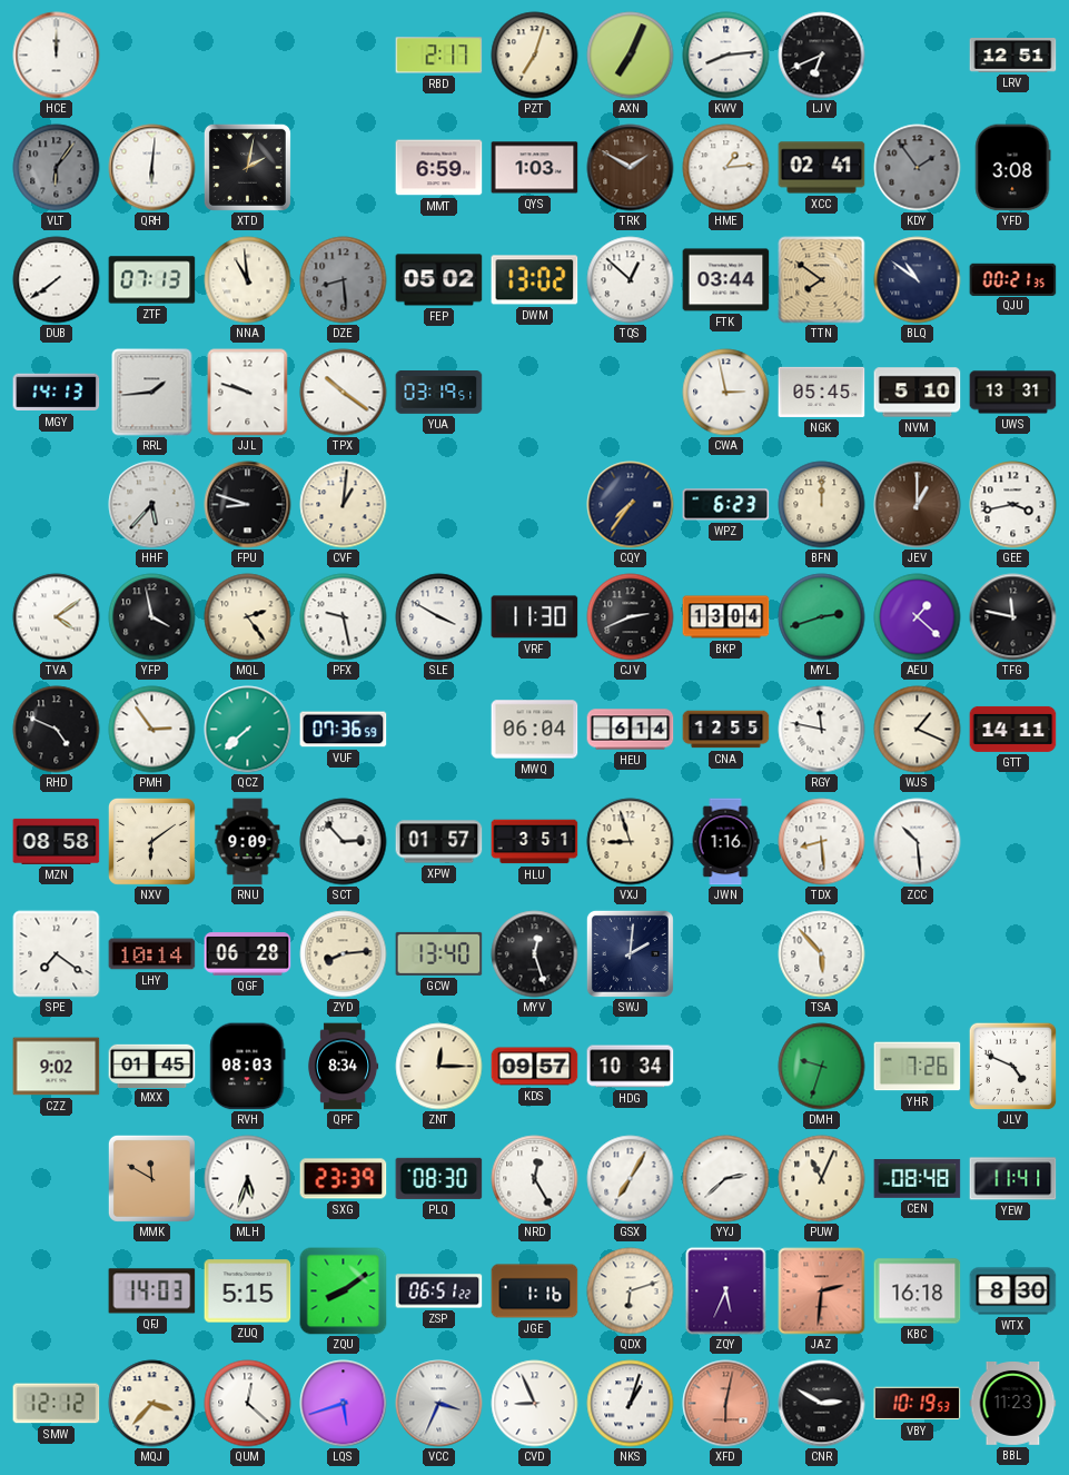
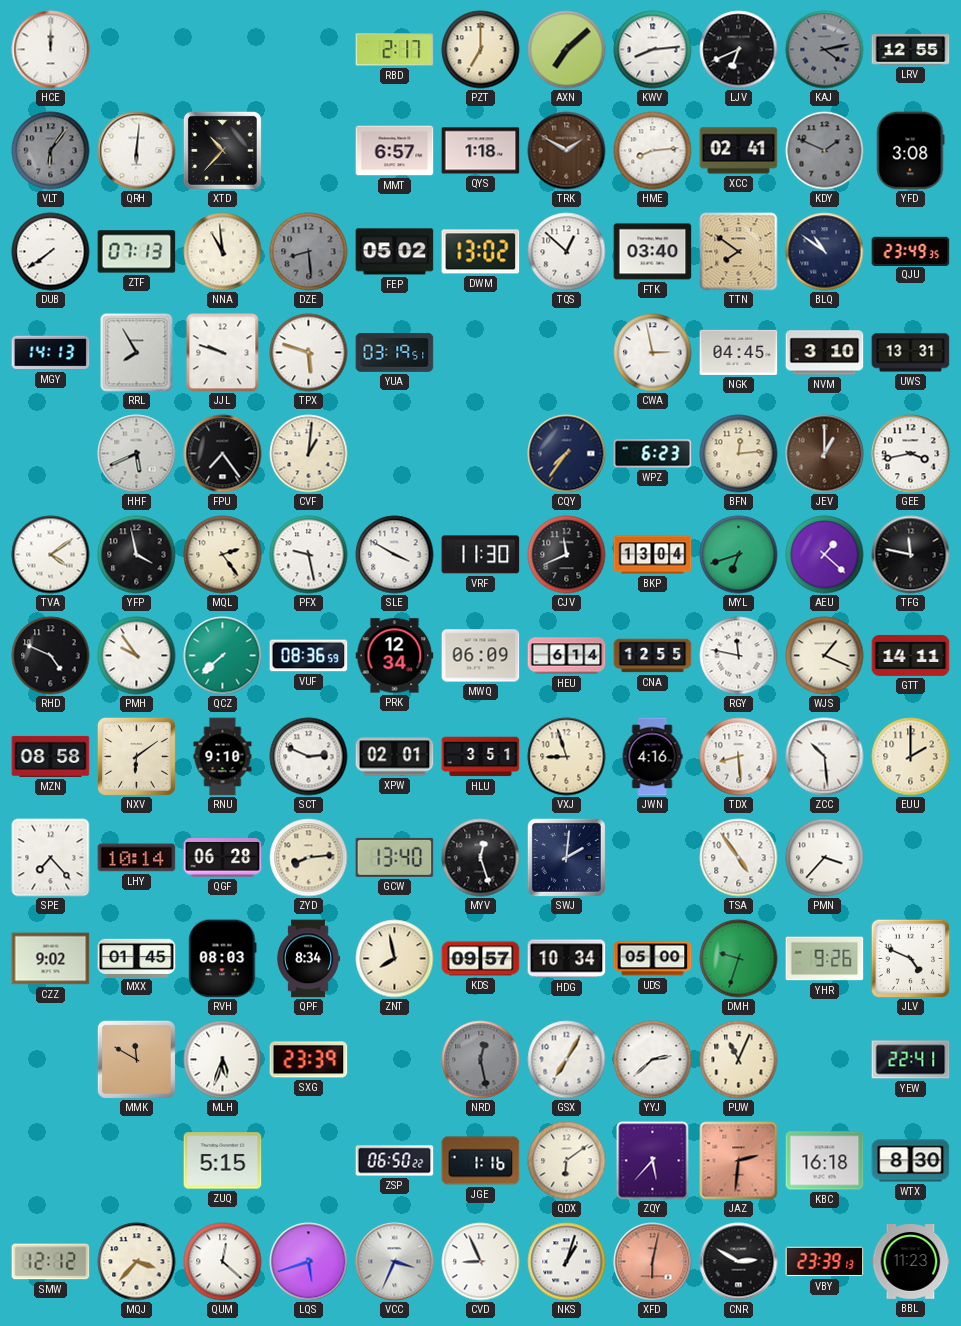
PZT: 7:03 -> 7:00 (481, 50)
AXN: 7:04 -> 7:08 (567, 50)
KAJ: none -> 4:13 (825, 50)
LRV: 12:51 -> 12:55 (911, 50)
XTD: 2:02 -> 10:37 (222, 150)
MMT: 6:59 -> 6:57 (395, 151)
QYS: 1:03 -> 1:18 (481, 151)
HME: 1:14 -> 8:14 (653, 151)
KDY: 1:54 -> 1:49 (825, 151)
FTK: 03:44 -> 03:40 (653, 252)
QJU: 00:21 -> 23:49 (911, 251)
RRL: 1:44 -> 7:55 (137, 353)
TPX: 10:21 -> 5:48 (309, 353)
NGK: 05:45 -> 04:45 (739, 352)
NVM: 5:10 -> 3:10 (825, 353)
HHF: 5:37 -> 5:41 (137, 454)
FPU: 8:48 -> 7:24 (223, 454)
BFN: 12:00 -> 12:14 (739, 454)
CJV: 2:41 -> 11:41 (567, 555)
MYL: 2:42 -> 6:42 (739, 555)
PMH: 2:54 -> 9:54 (137, 656)
VUF: 07:36 -> 08:36 (309, 656)
PRK: none -> 12:34 (395, 656)
MWQ: 06:04 -> 06:09 (481, 656)
RNU: 9:09 -> 9:10 (223, 757)
SCT: 2:53 -> 2:49 (309, 757)
XPW: 01:57 -> 02:01 (395, 757)
JWN: 1:16 -> 4:16 (652, 757)
EUU: none -> 2:00 (911, 757)
SPE: 7:21 -> 7:23 (51, 858)
TSA: 5:53 -> 4:54 (739, 858)
PMN: none -> 3:37 (825, 858)
ZNT: 12:15 -> 7:58 (395, 959)
UDS: none -> 05:00 (653, 959)
YHR: 7:26 -> 9:26 (825, 959)
PLQ: 08:30 -> none (439, 1178)
NRD: 12:25 -> 12:28 (481, 1060)
NRD dial: white -> grey (481, 1060)
CEN: 08:48 -> none (918, 1179)
YEW: 11:41 -> 22:41 (911, 1060)
QFJ: 14:03 -> none (152, 1291)
ZQU: 8:09 -> none (344, 1291)
ZSP: 06:51 -> 06:50 (395, 1161)
QDX: 6:12 -> 6:09 (567, 1161)
ZQY: 5:34 -> 5:37 (653, 1161)
VBY: 10:19 -> 23:39 (825, 1262)
